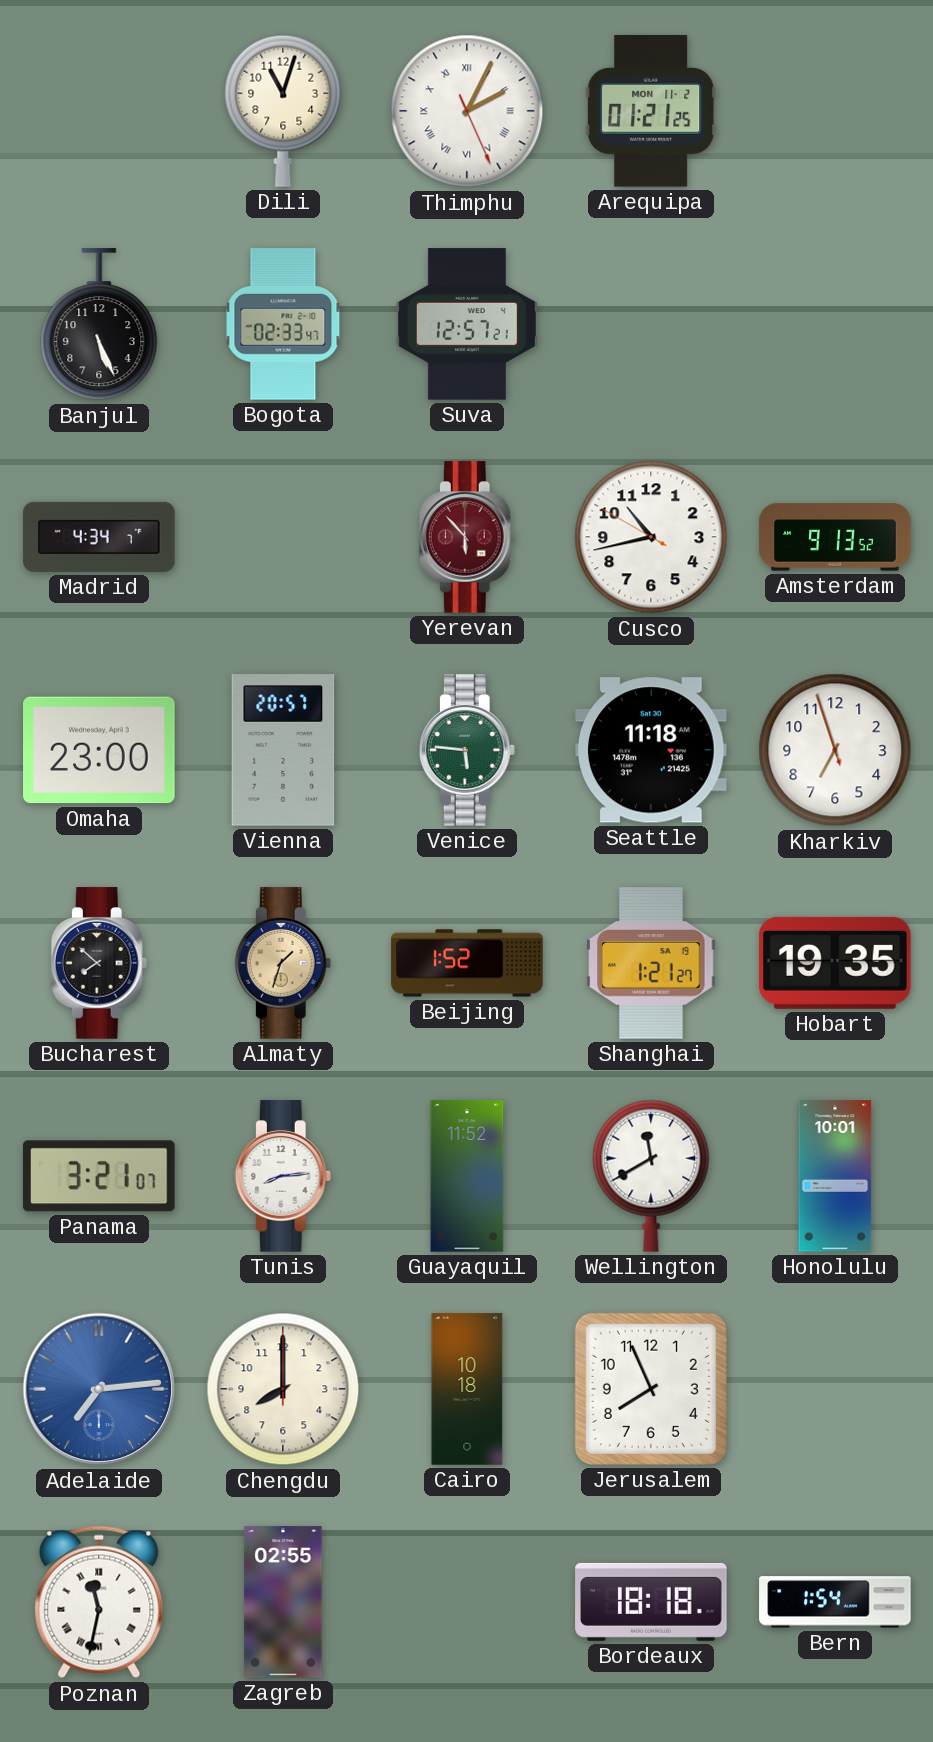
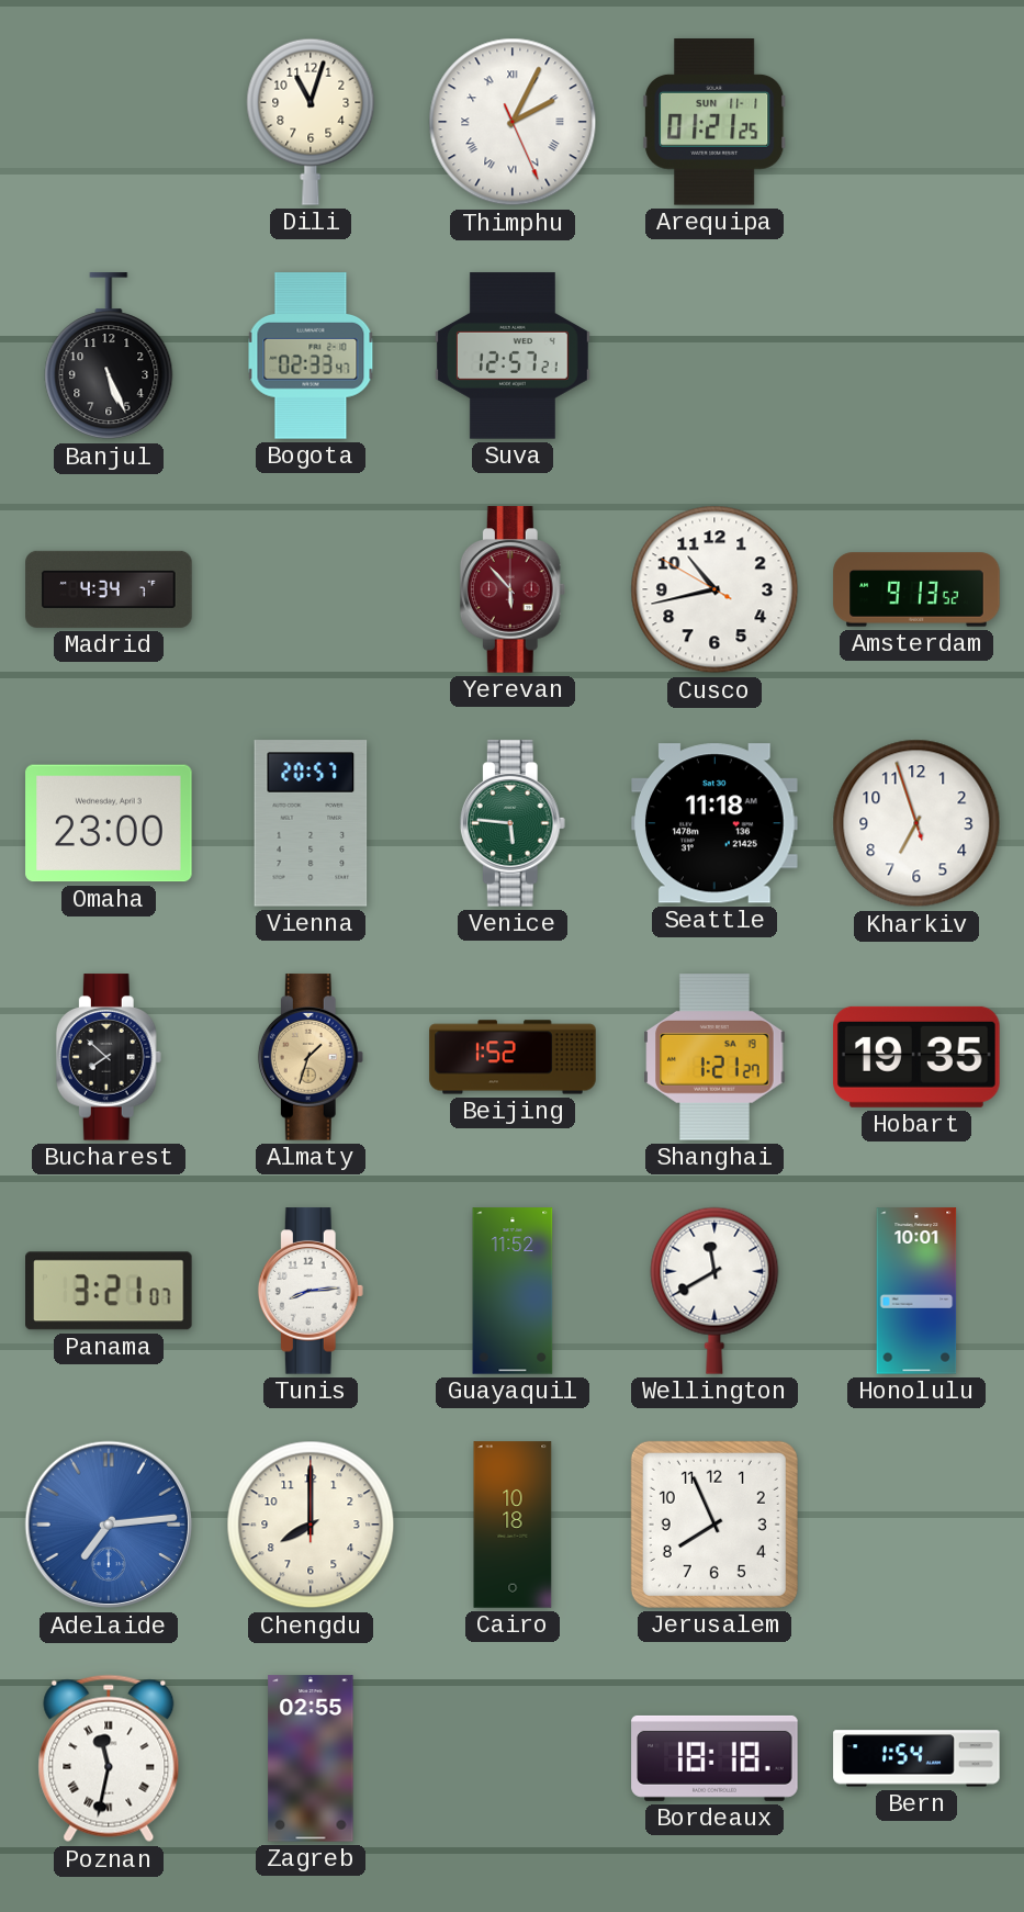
Arequipa date: MON 11-2 -> SUN 11-1 (714, 122)
